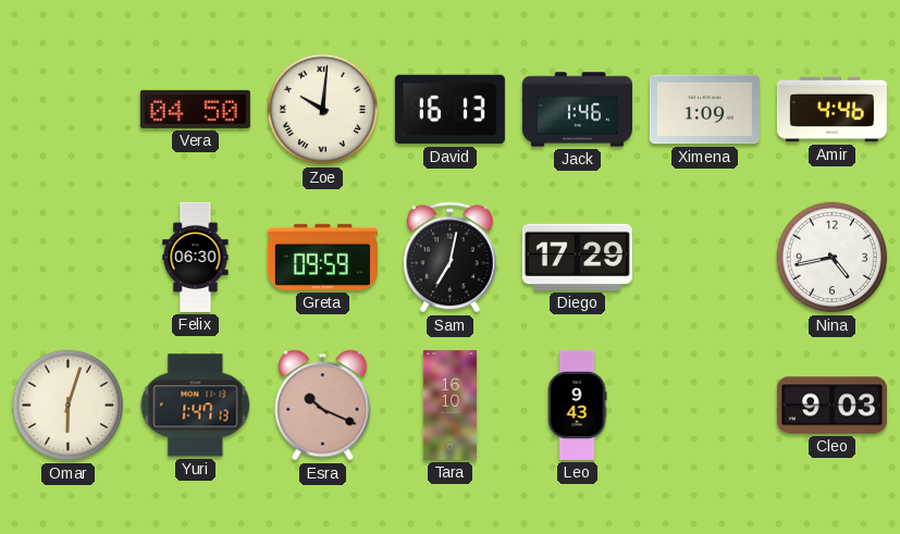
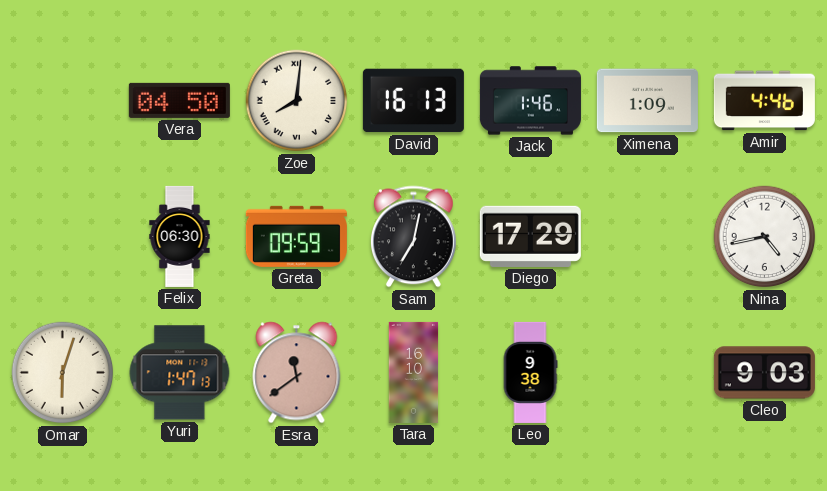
Zoe: 10:01 -> 8:01 (297, 101)
Esra: 10:19 -> 11:39 (297, 373)
Leo: 9:43 -> 9:38 (530, 372)
